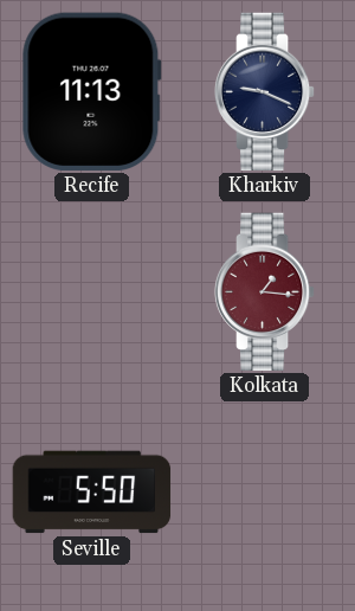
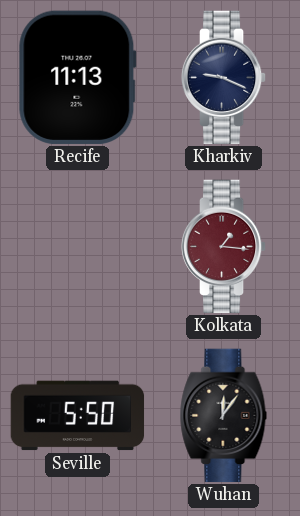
Wuhan: none -> 12:06 (224, 416)
